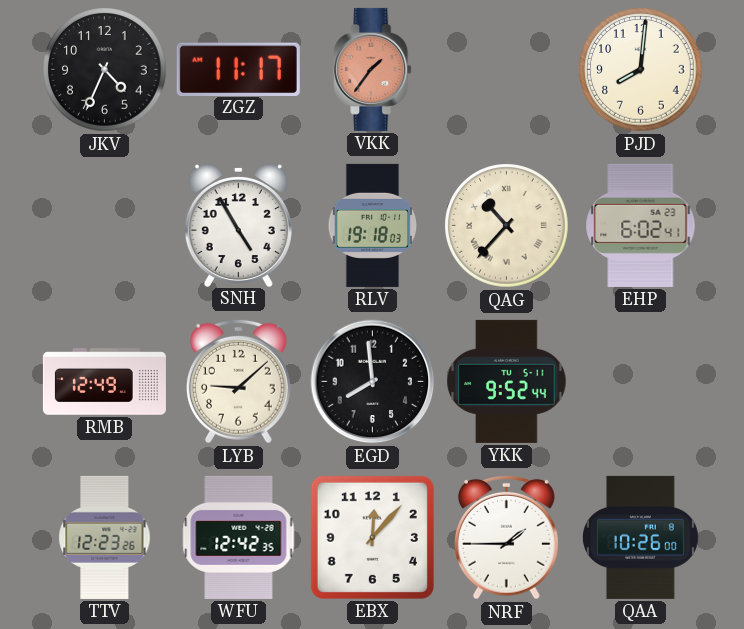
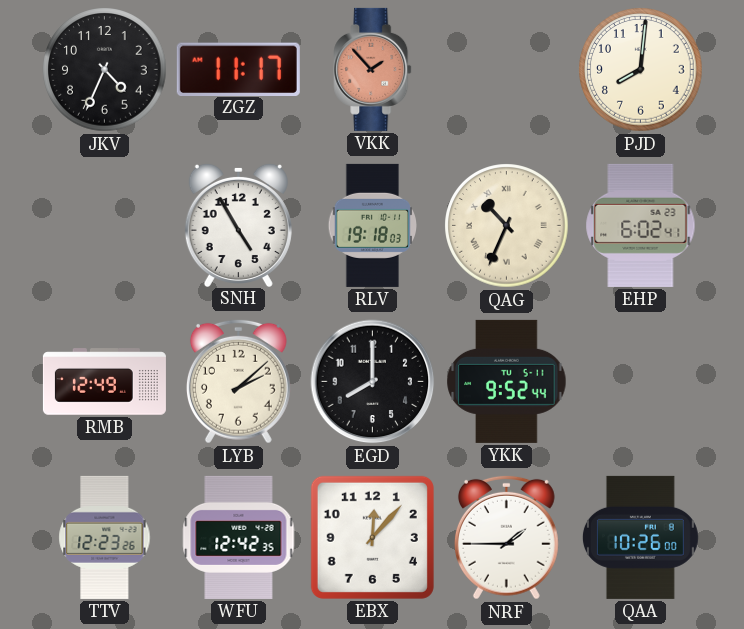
VKK: 1:36 -> 1:53 (373, 69)
QAG: 10:37 -> 10:34 (507, 226)
LYB: 9:08 -> 2:08 (238, 381)
EGD: 7:59 -> 8:00 (373, 382)
